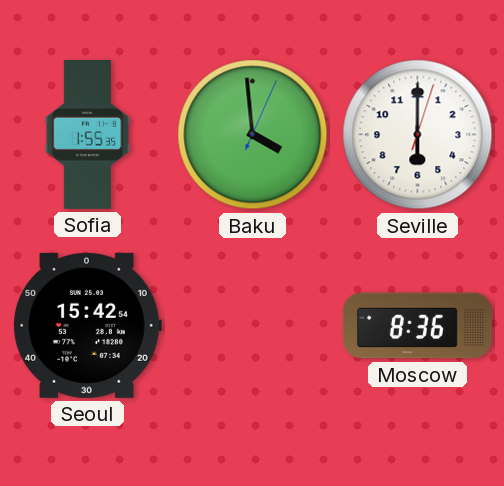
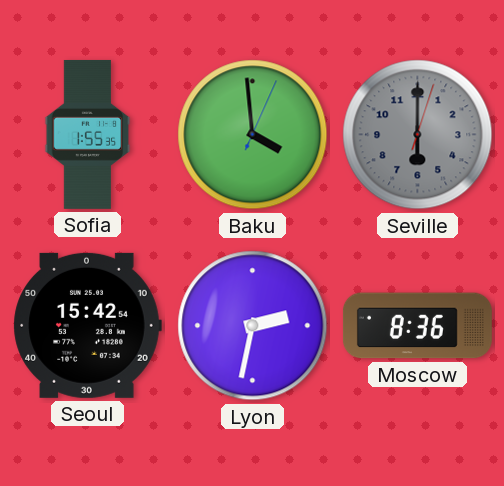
Seville dial: white -> grey (418, 135)
Lyon: none -> 2:32 (253, 326)
